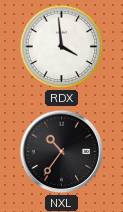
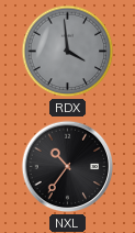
RDX dial: white -> grey (68, 52)
